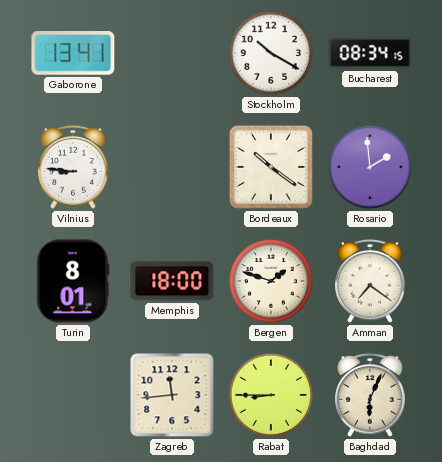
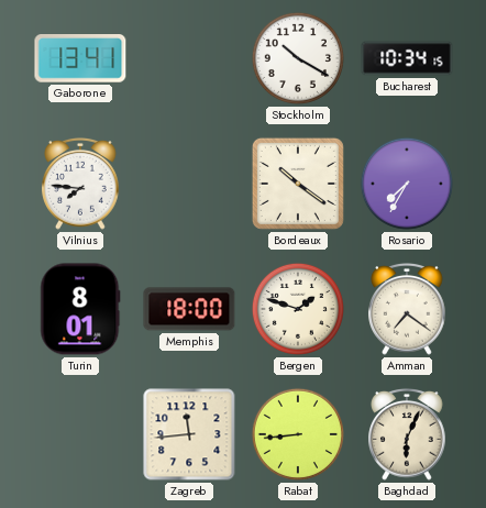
Bucharest: 08:34 -> 10:34 (407, 58)
Vilnius: 8:46 -> 7:46 (80, 184)
Rosario: 1:59 -> 7:35 (407, 184)
Rabat: 8:45 -> 8:44 (298, 434)
